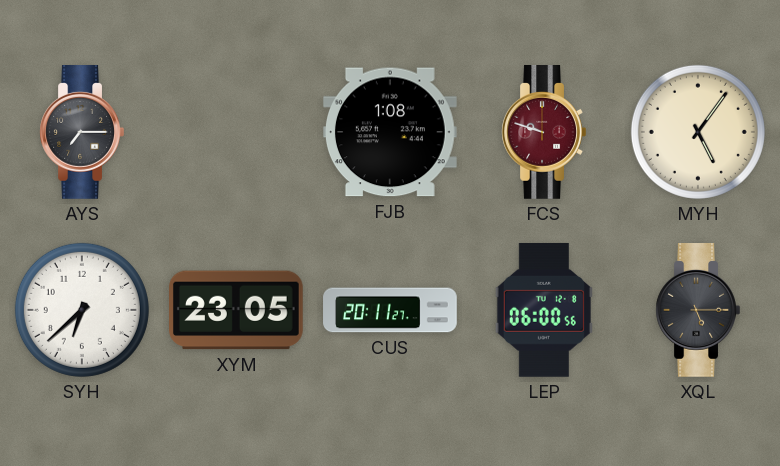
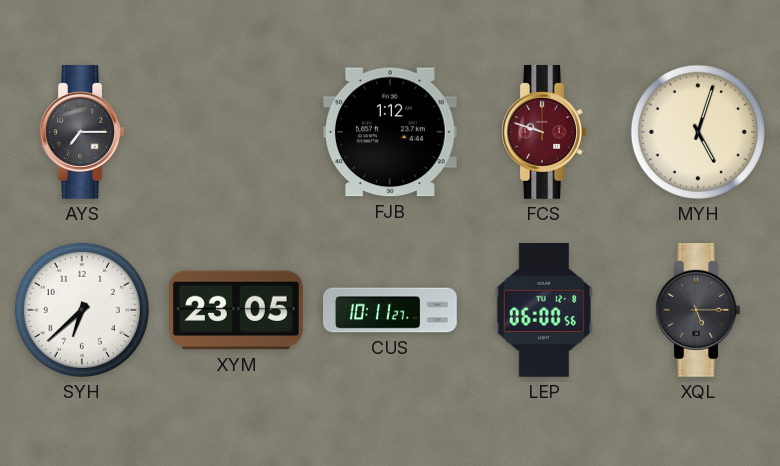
FJB: 1:08 -> 1:12 (390, 132)
MYH: 5:06 -> 5:03 (698, 132)
CUS: 20:11 -> 10:11 (390, 310)
